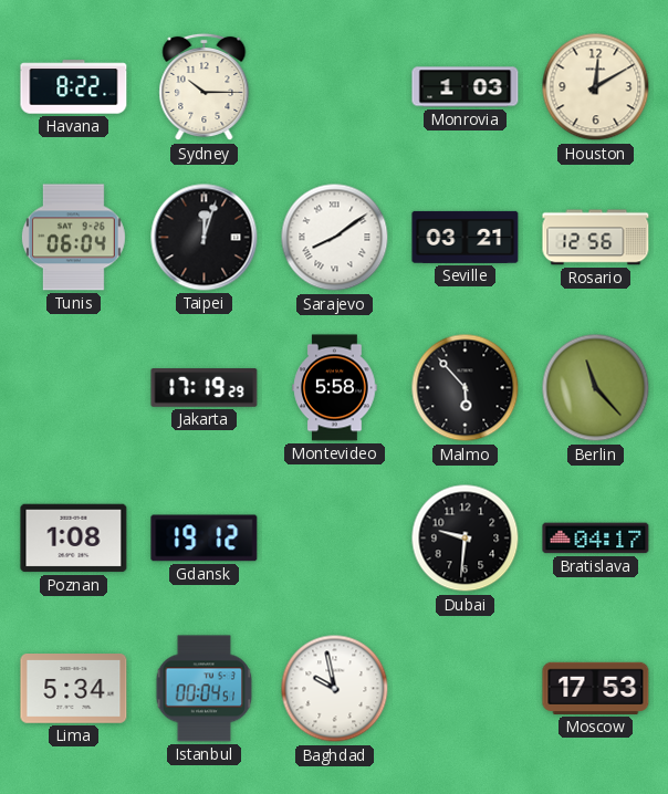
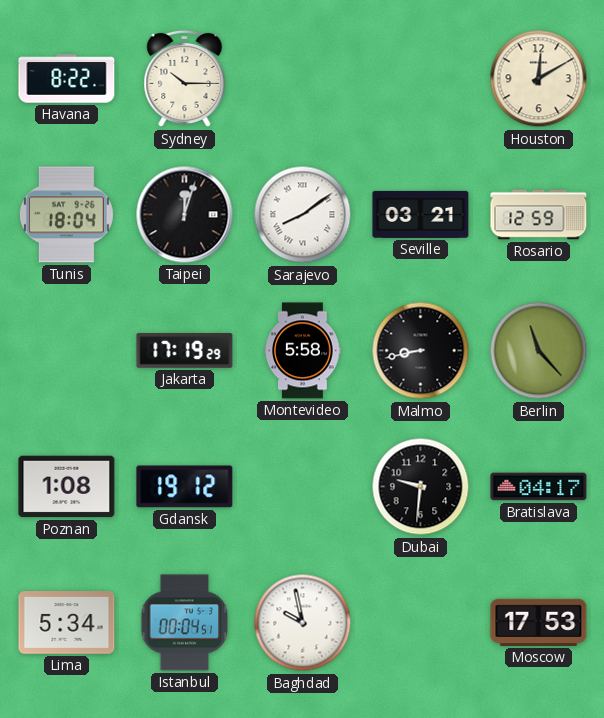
Monrovia: 1:03 -> none (466, 87)
Tunis: 06:04 -> 18:04 (66, 215)
Rosario: 12:56 -> 12:59 (539, 215)
Malmo: 5:53 -> 8:43 (421, 351)
